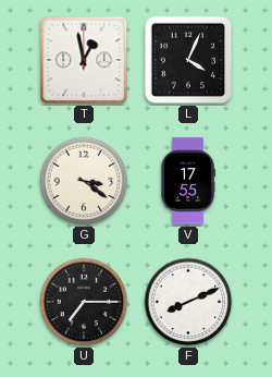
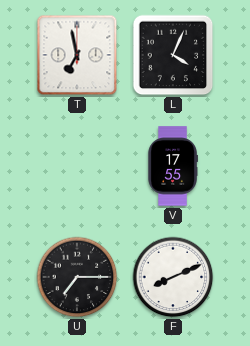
T: 12:58 -> 6:58 (77, 55)
G: 3:21 -> none (84, 181)
